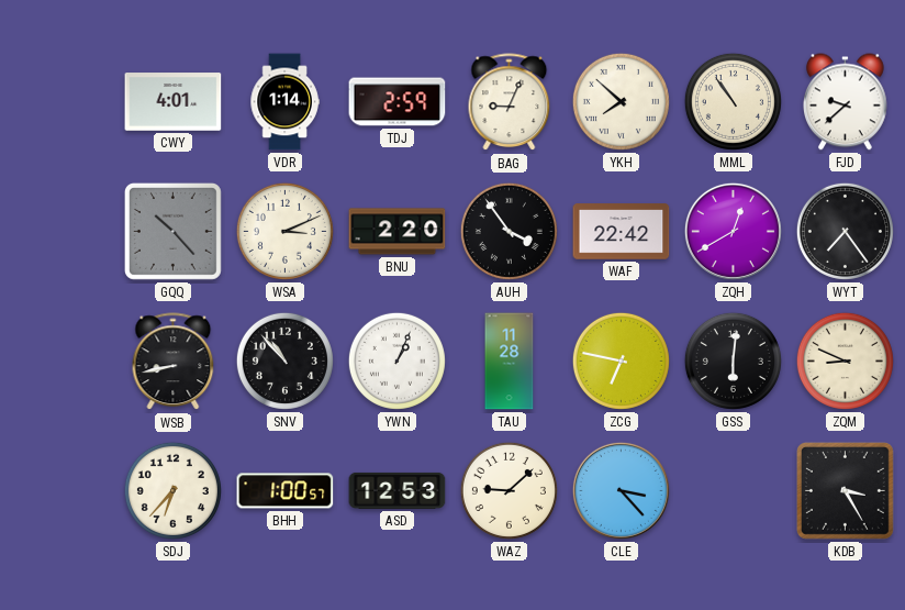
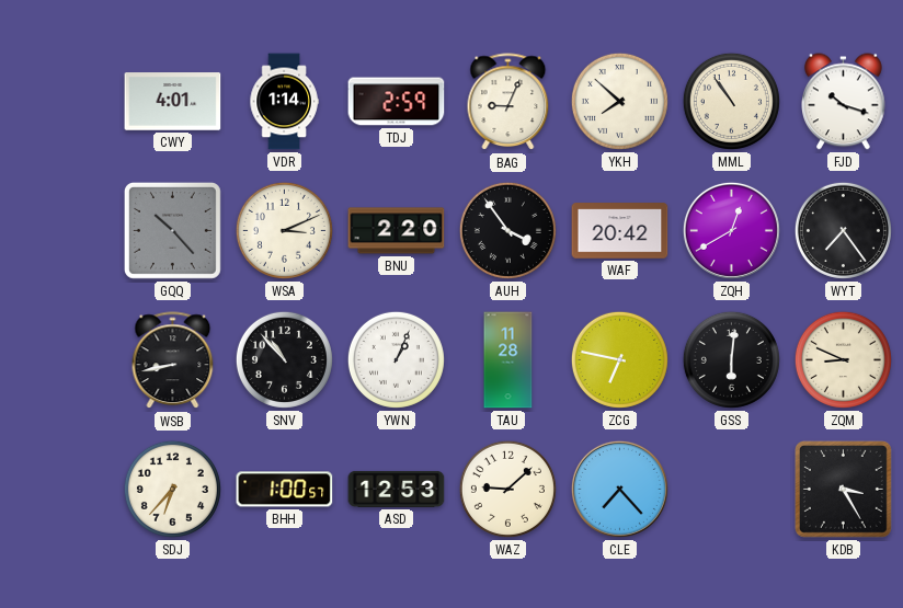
FJD: 9:38 -> 10:18 (844, 102)
WAF: 22:42 -> 20:42 (620, 231)
CLE: 3:23 -> 7:23 (619, 489)
